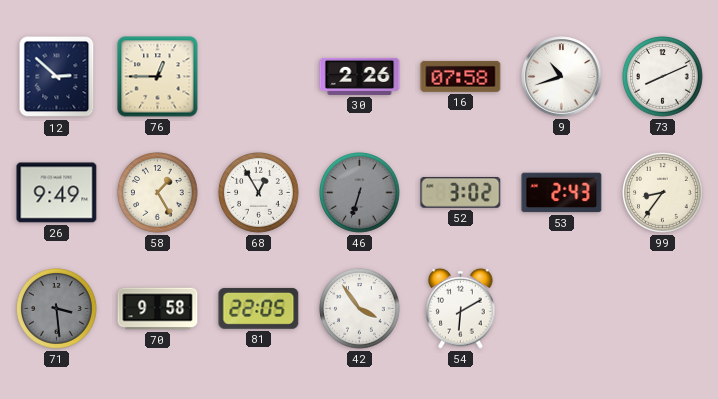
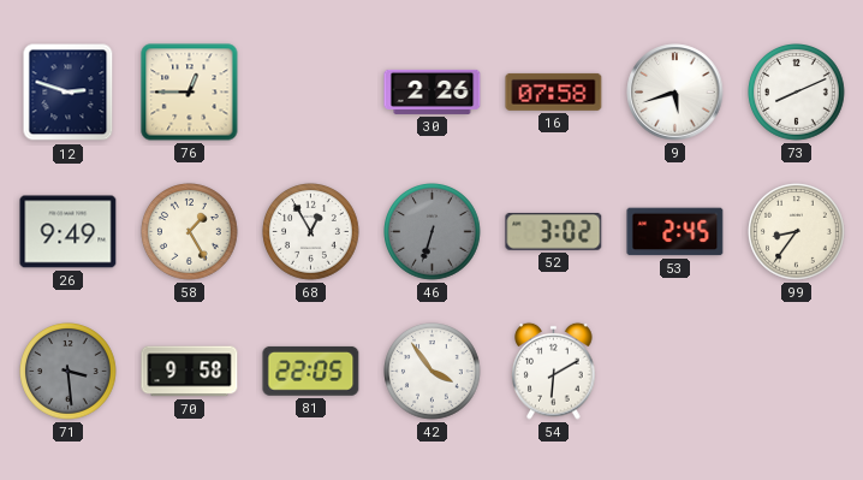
12: 2:52 -> 2:48 (69, 93)
9: 10:42 -> 5:42 (675, 93)
53: 2:43 -> 2:45 (675, 232)
